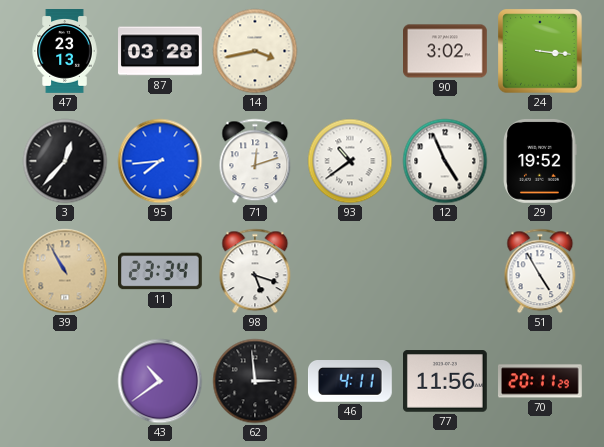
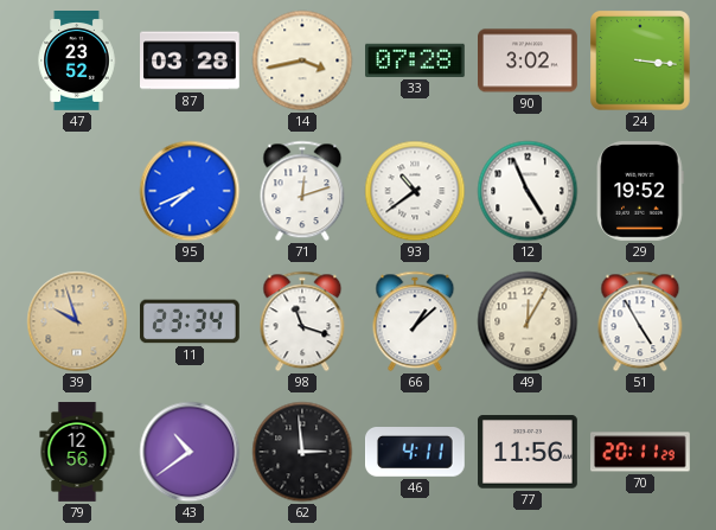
47: 23:13 -> 23:52 (77, 62)
33: none -> 07:28 (416, 60)
3: 12:37 -> none (65, 161)
95: 7:44 -> 7:41 (190, 191)
39: 10:55 -> 9:57 (77, 321)
98: 5:18 -> 11:18 (302, 321)
66: none -> 1:08 (415, 321)
49: none -> 12:05 (528, 321)
79: none -> 12:56 (77, 452)
